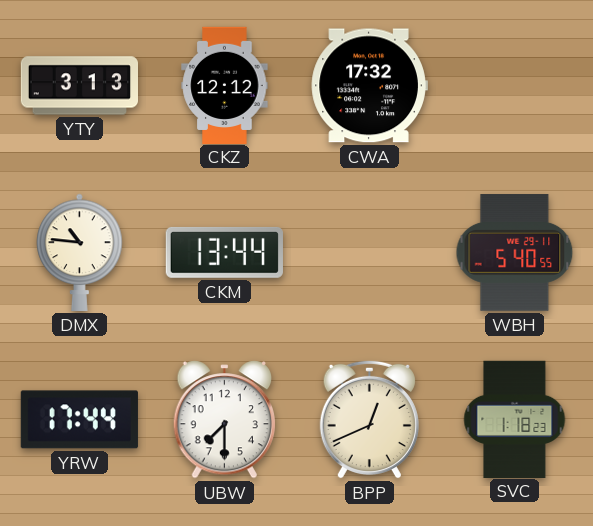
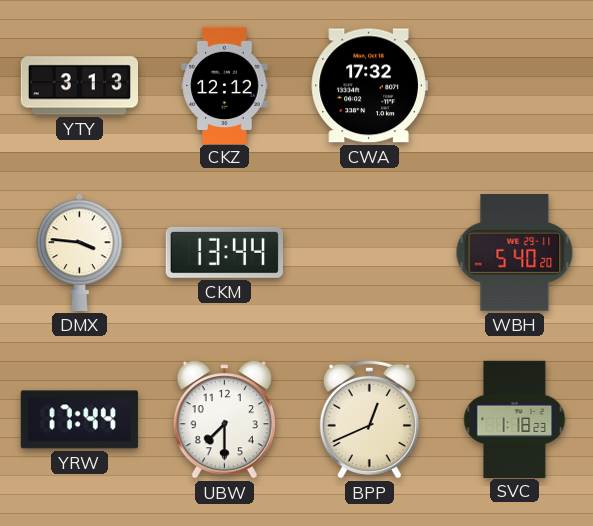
DMX: 10:46 -> 3:46 (80, 252)
WBH: 5:40:55 -> 5:40:20 (515, 253)
